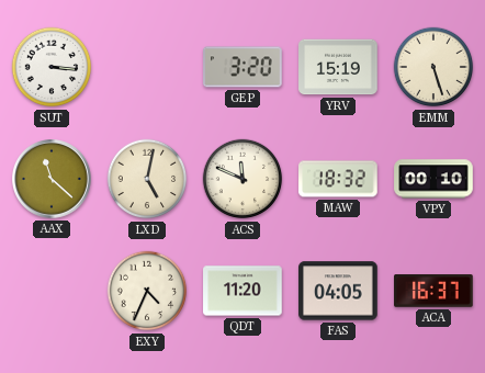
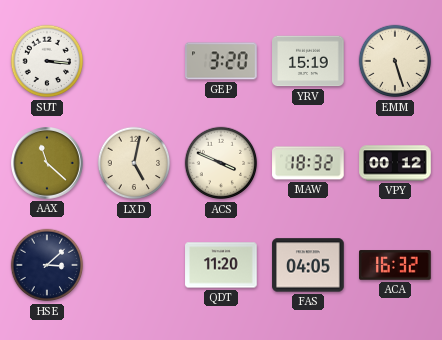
ACS: 11:49 -> 3:49 (221, 163)
VPY: 00:10 -> 00:12 (395, 163)
HSE: none -> 3:08 (47, 265)
EXY: 4:34 -> none (147, 291)
ACA: 16:37 -> 16:32 (395, 265)
